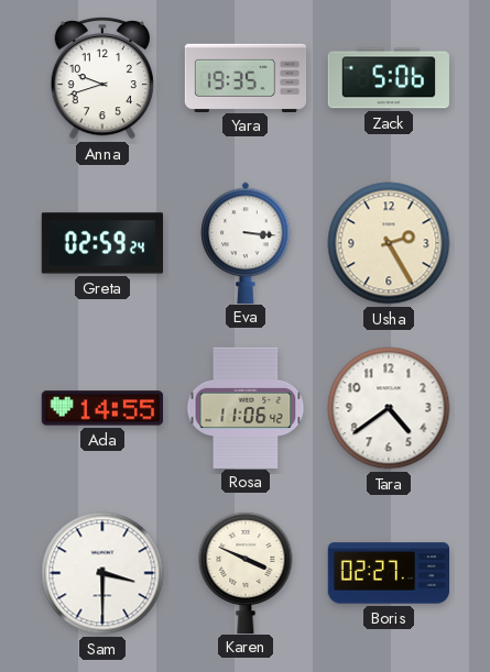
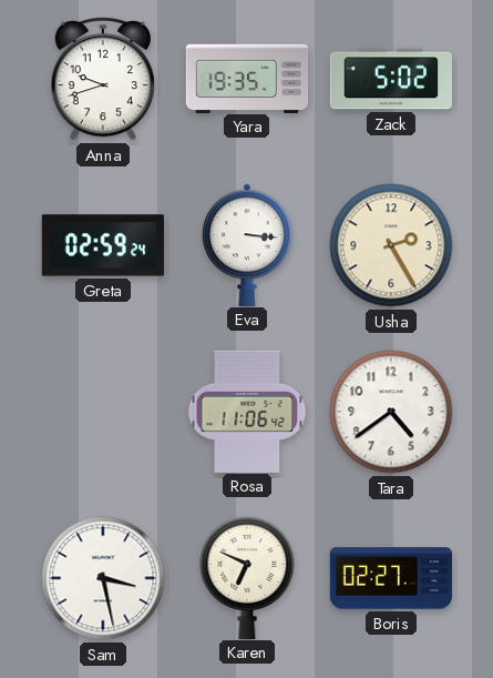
Zack: 5:06 -> 5:02 (390, 79)
Ada: 14:55 -> none (101, 408)
Sam: 3:30 -> 3:28 (103, 578)
Karen: 3:49 -> 6:49 (247, 577)
